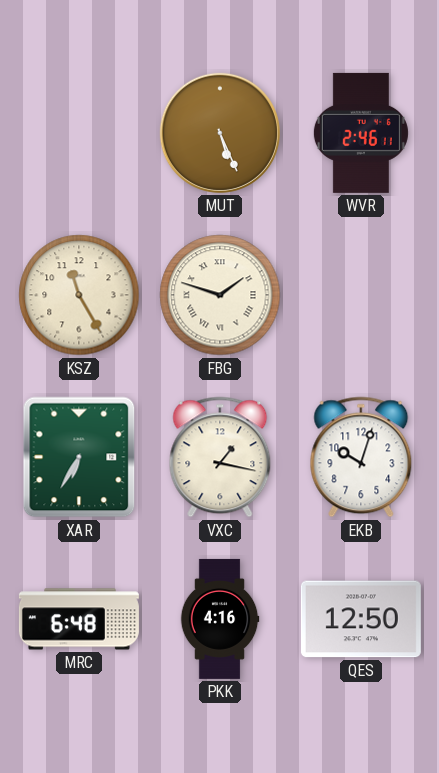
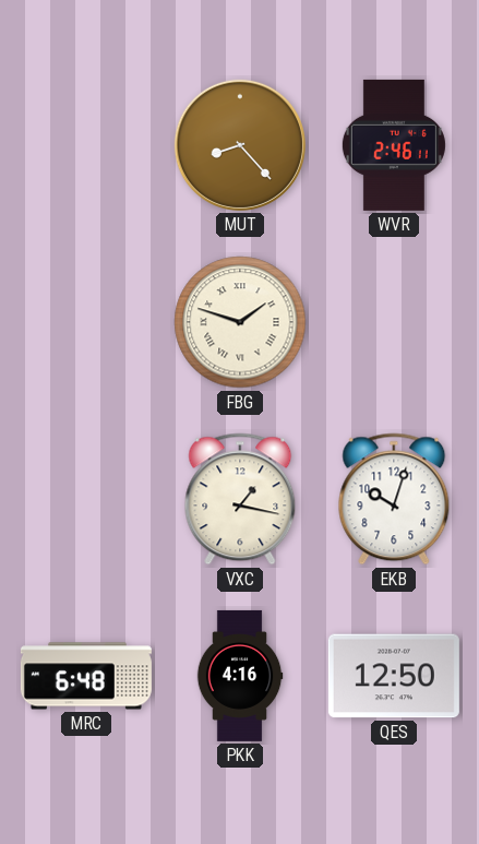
MUT: 5:26 -> 8:23 (240, 145)
KSZ: 11:25 -> none (79, 295)
XAR: 6:35 -> none (79, 457)
